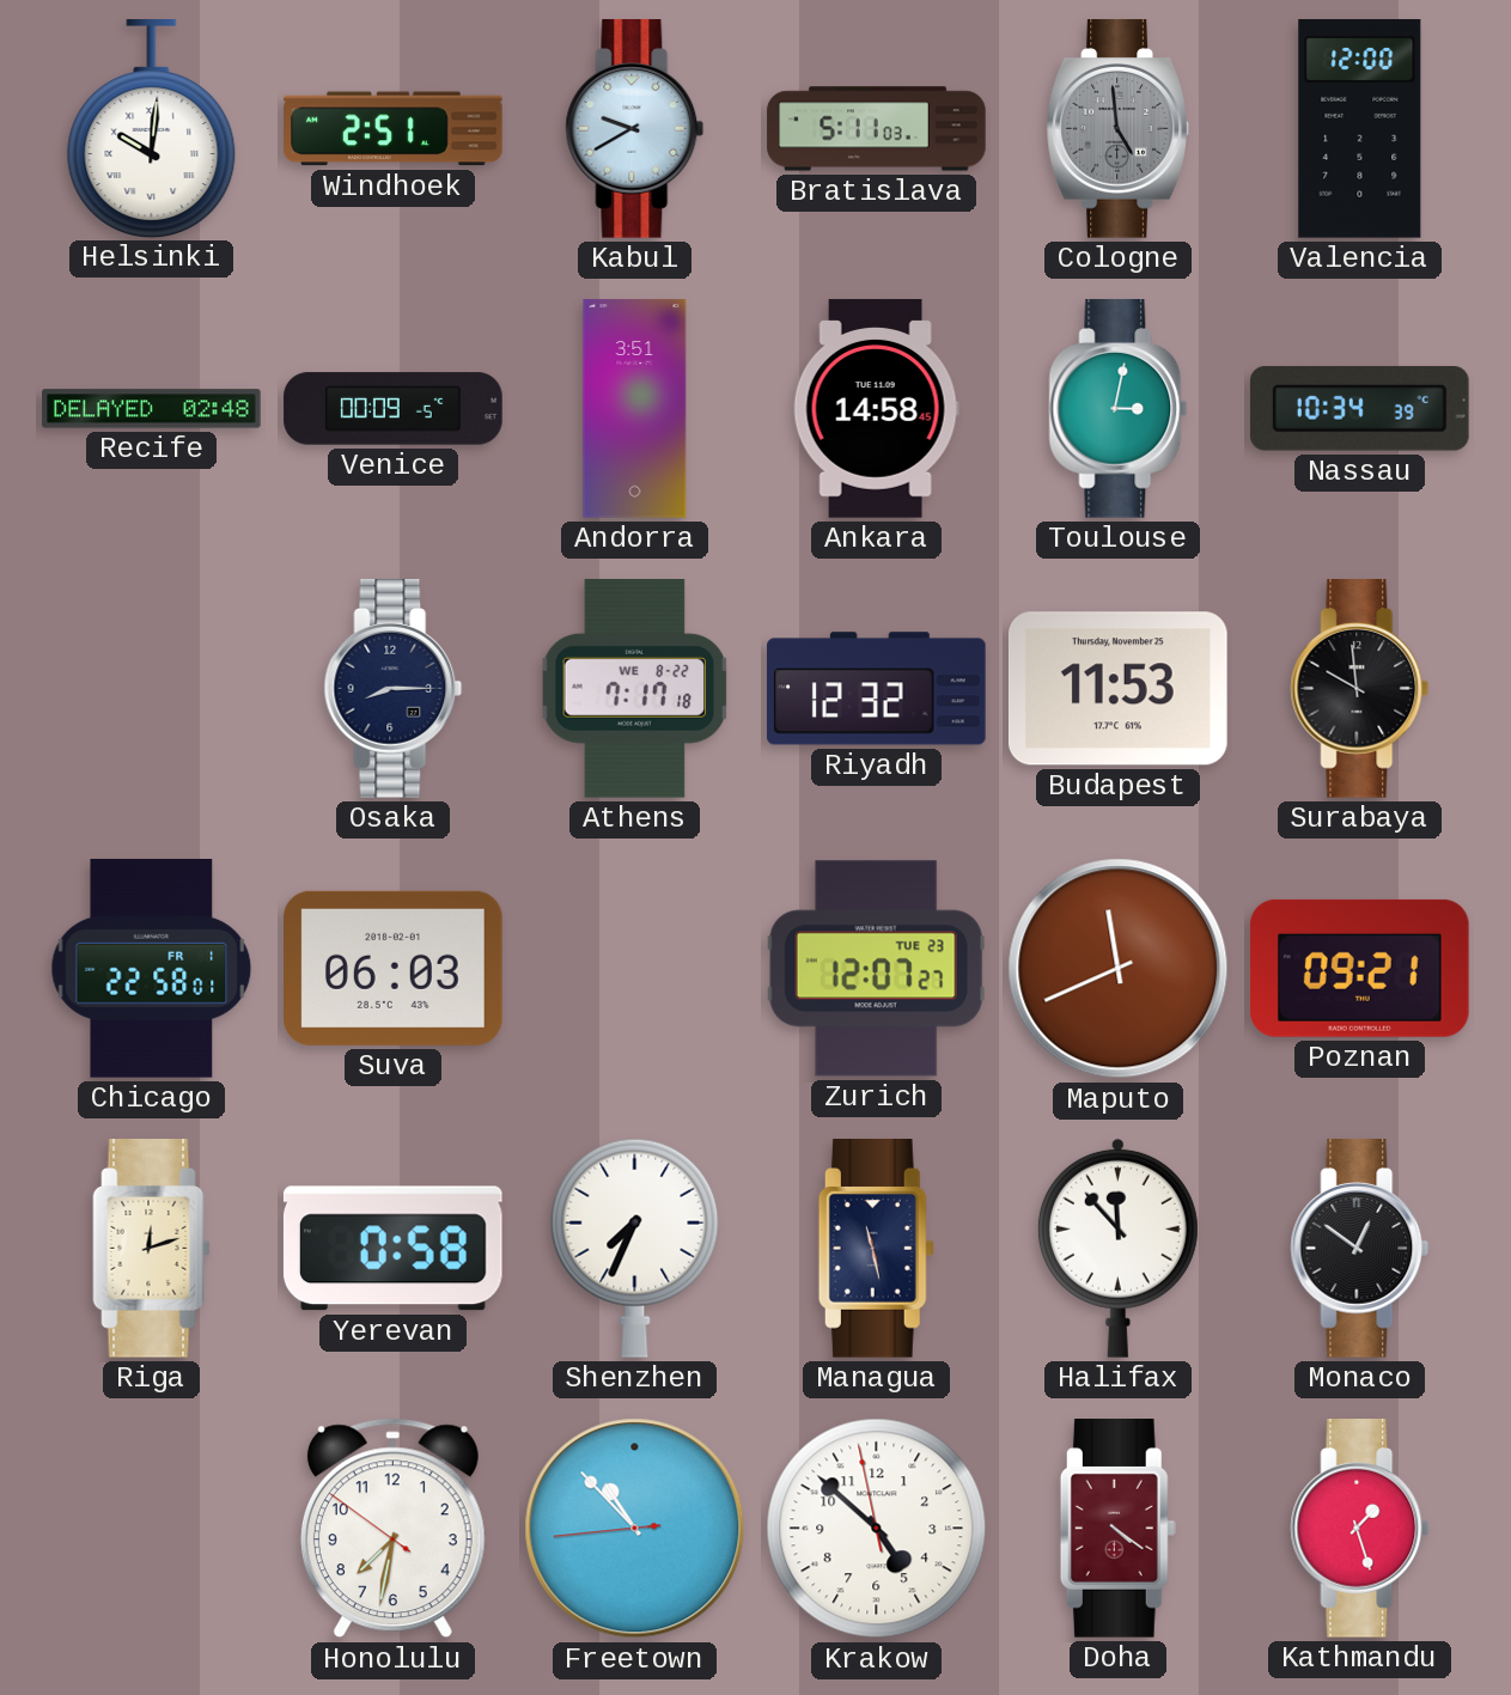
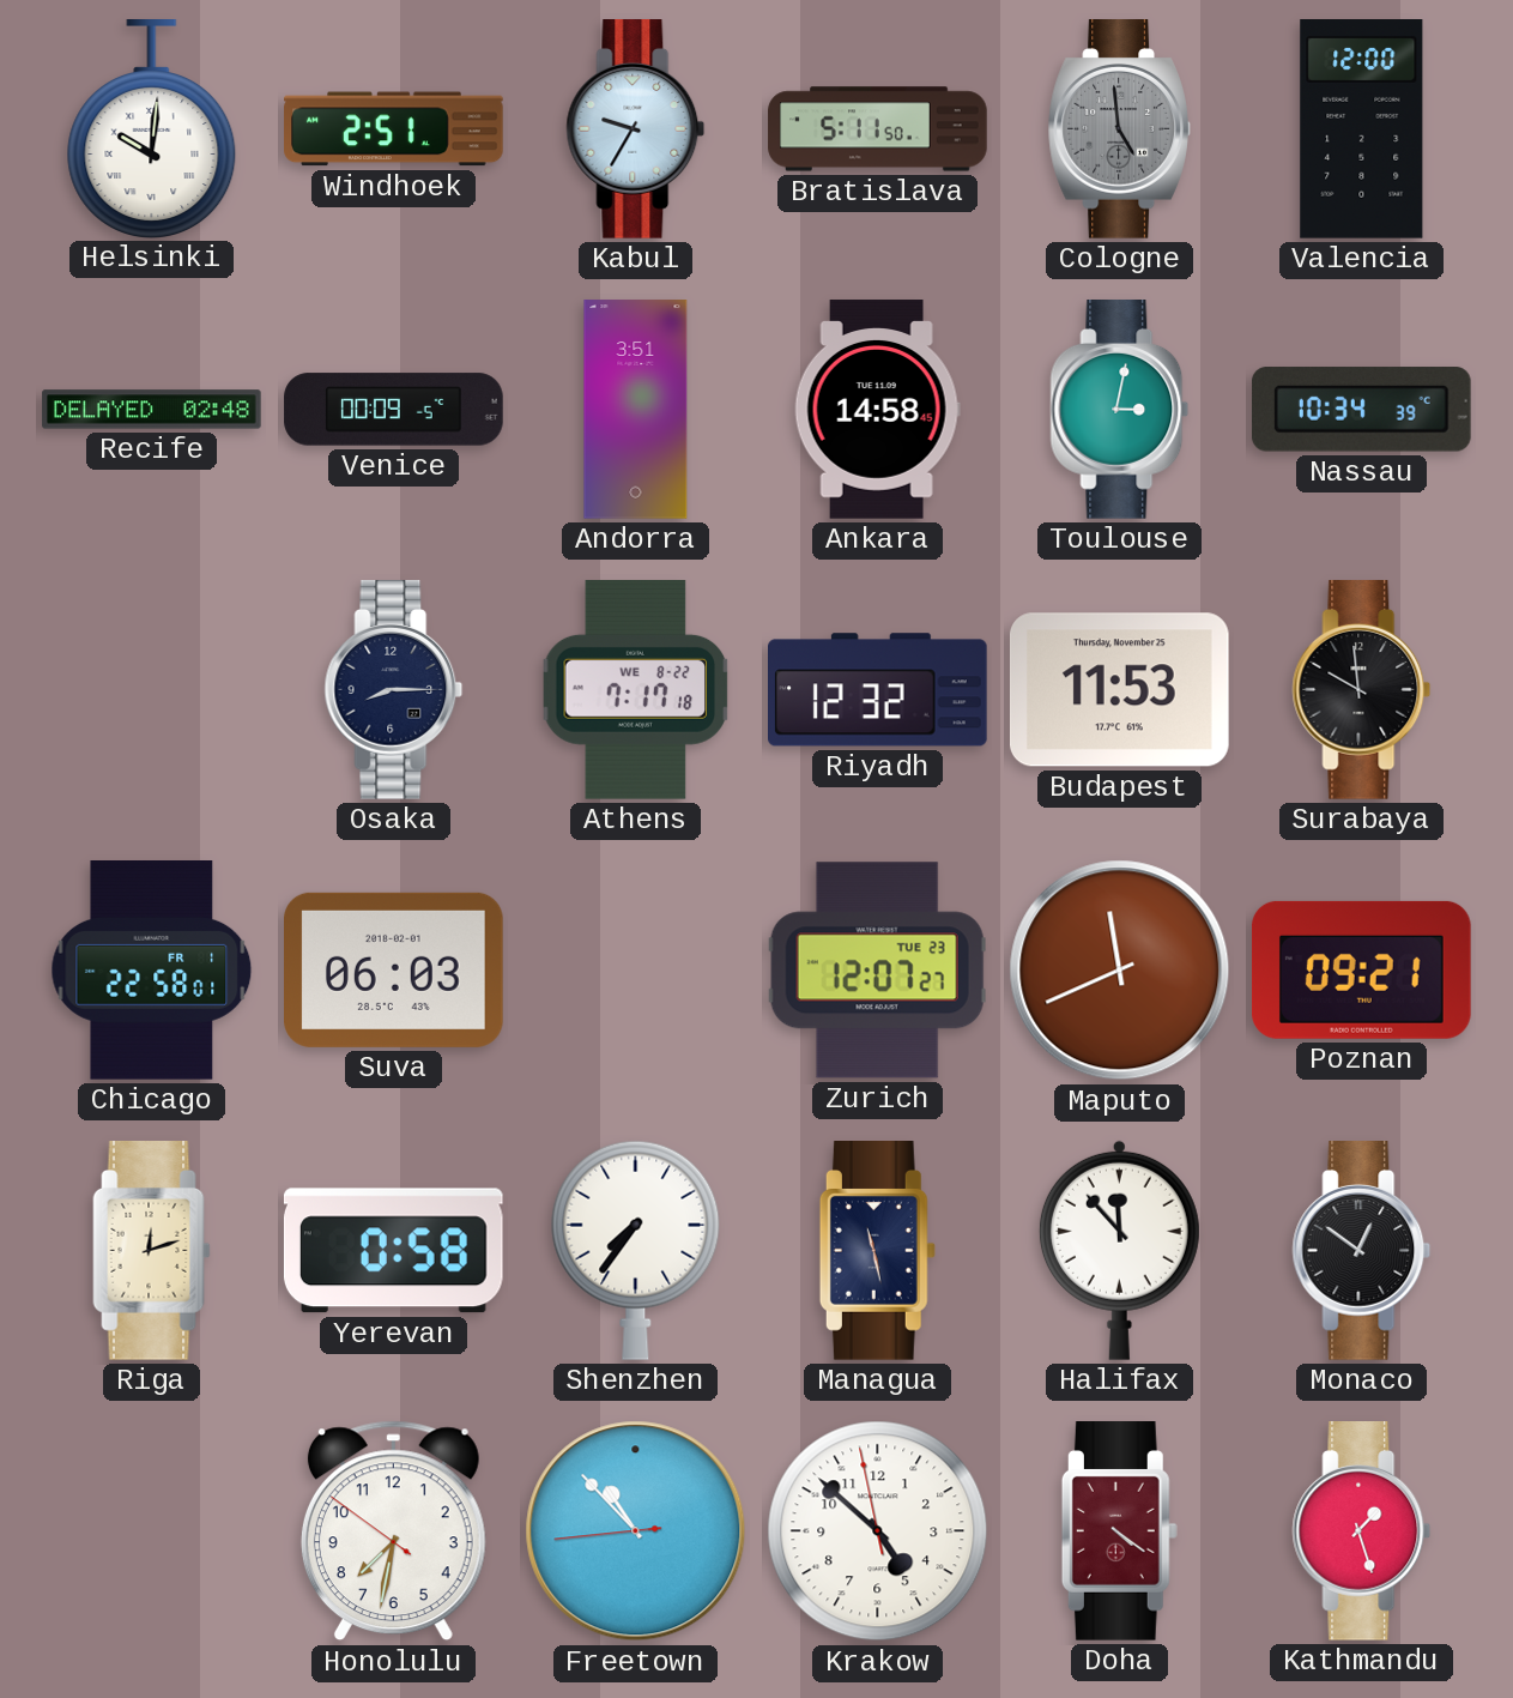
Kabul: 9:40 -> 9:35 (636, 129)
Bratislava: 5:11:03 -> 5:11:50 (878, 129)
Shenzhen: 7:34 -> 7:36 (636, 1250)
